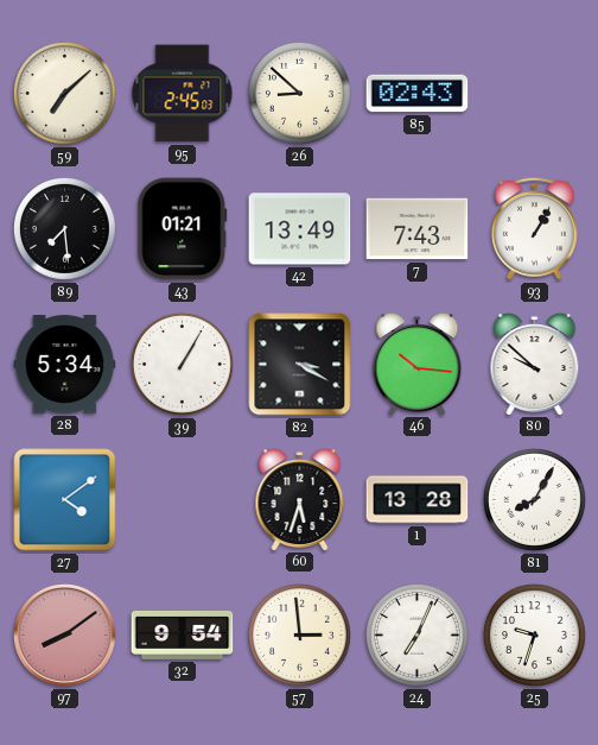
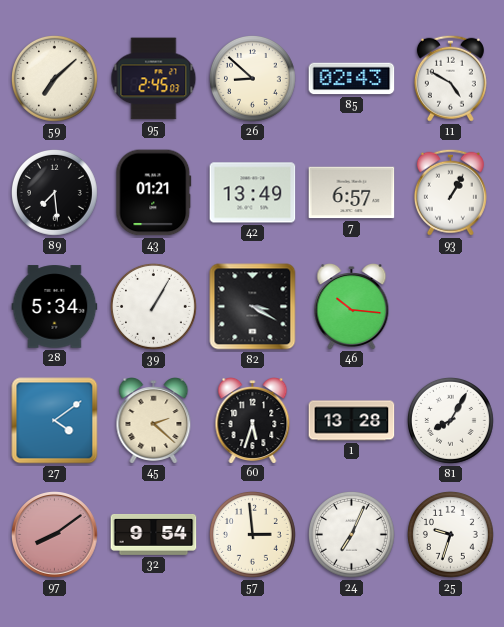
11: none -> 4:50 (450, 78)
7: 7:43 -> 6:57 (352, 193)
80: 9:52 -> none (535, 365)
45: none -> 2:22 (154, 421)
